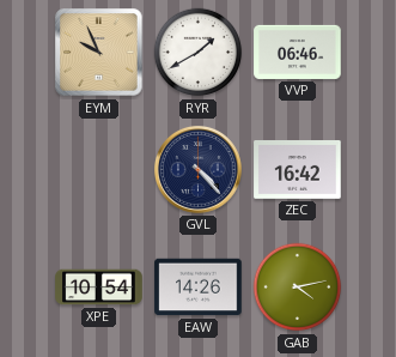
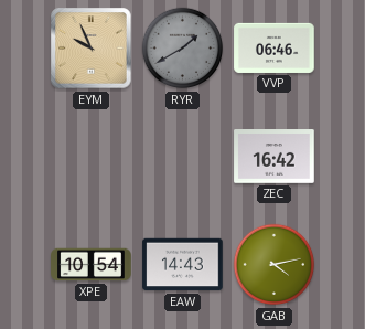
RYR dial: white -> grey (183, 49)
GVL: 4:23 -> none (197, 169)
EAW: 14:26 -> 14:43 (183, 265)
